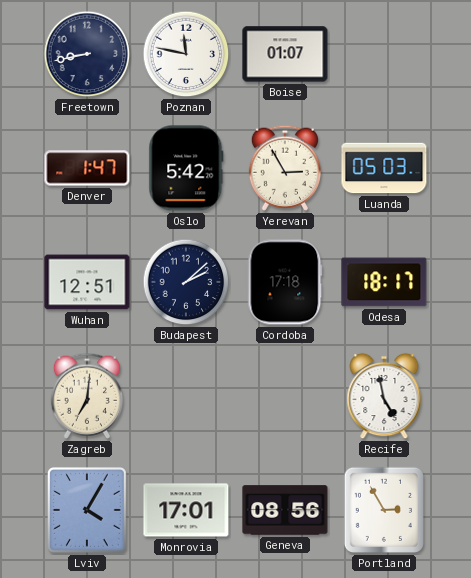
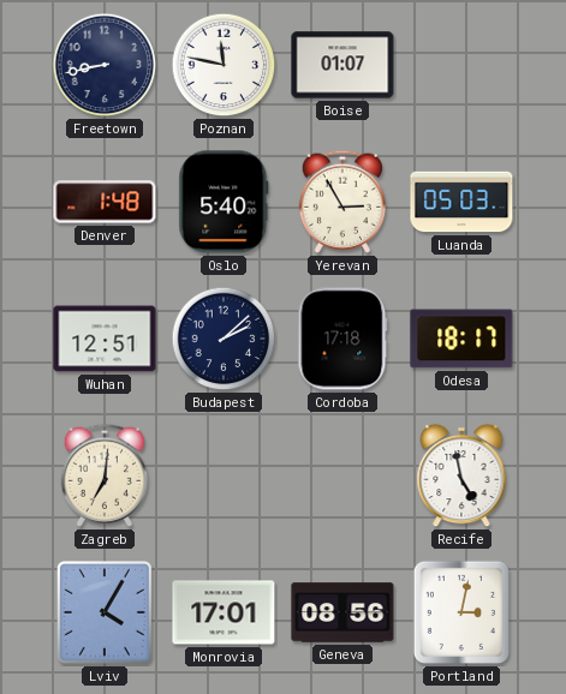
Denver: 1:47 -> 1:48 (105, 202)
Oslo: 5:42 -> 5:40 (224, 202)
Portland: 2:55 -> 3:02 (461, 612)
